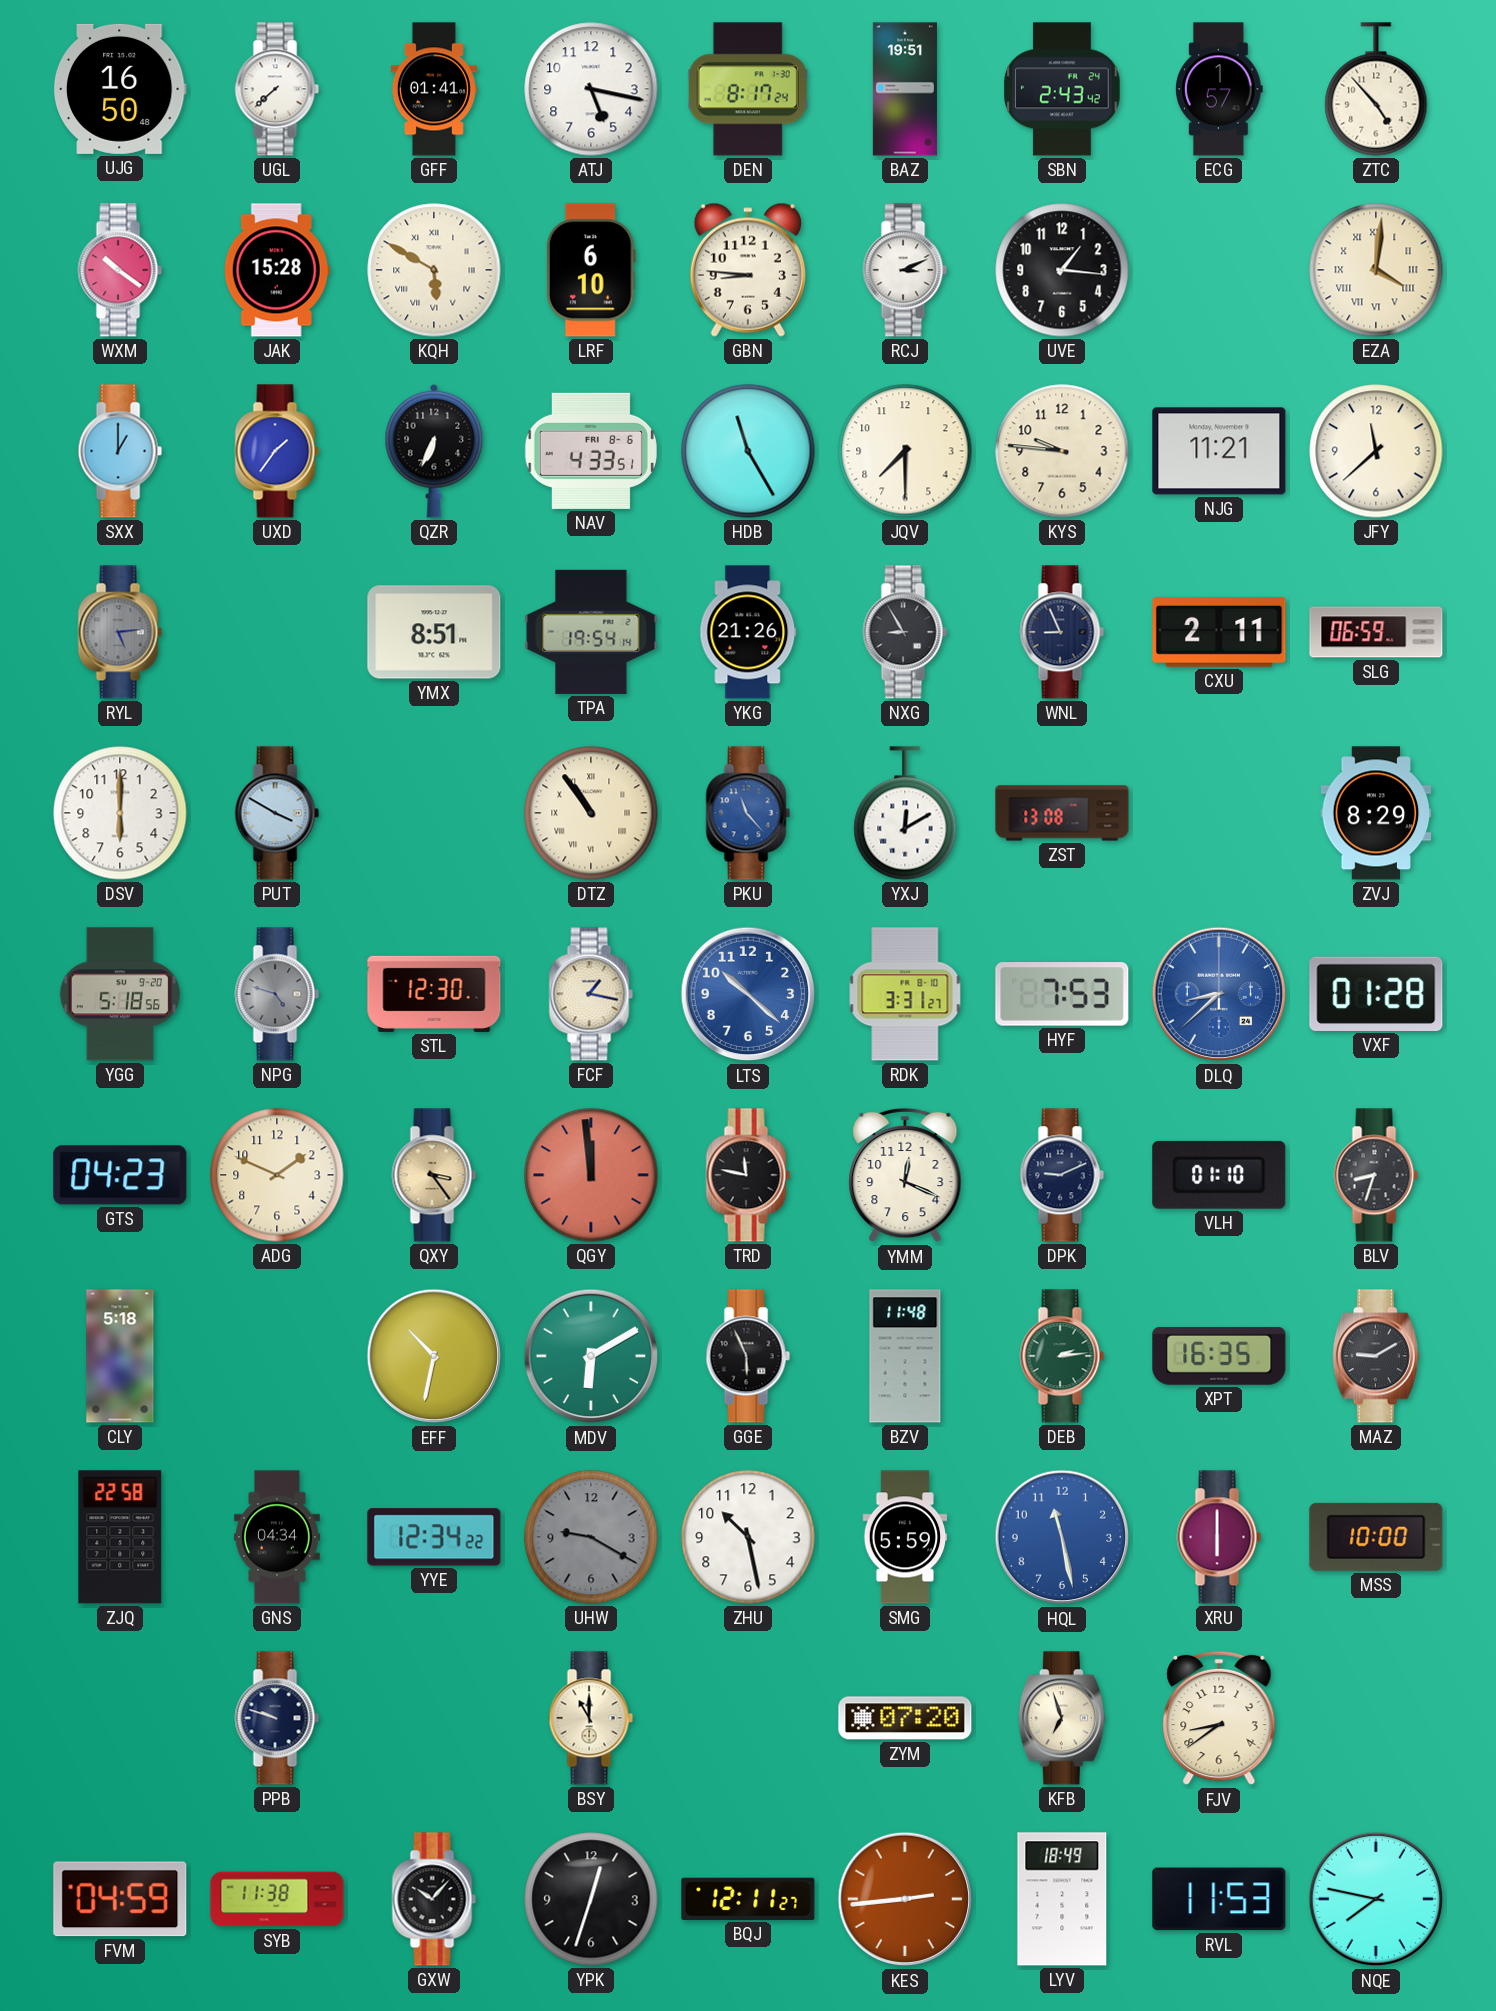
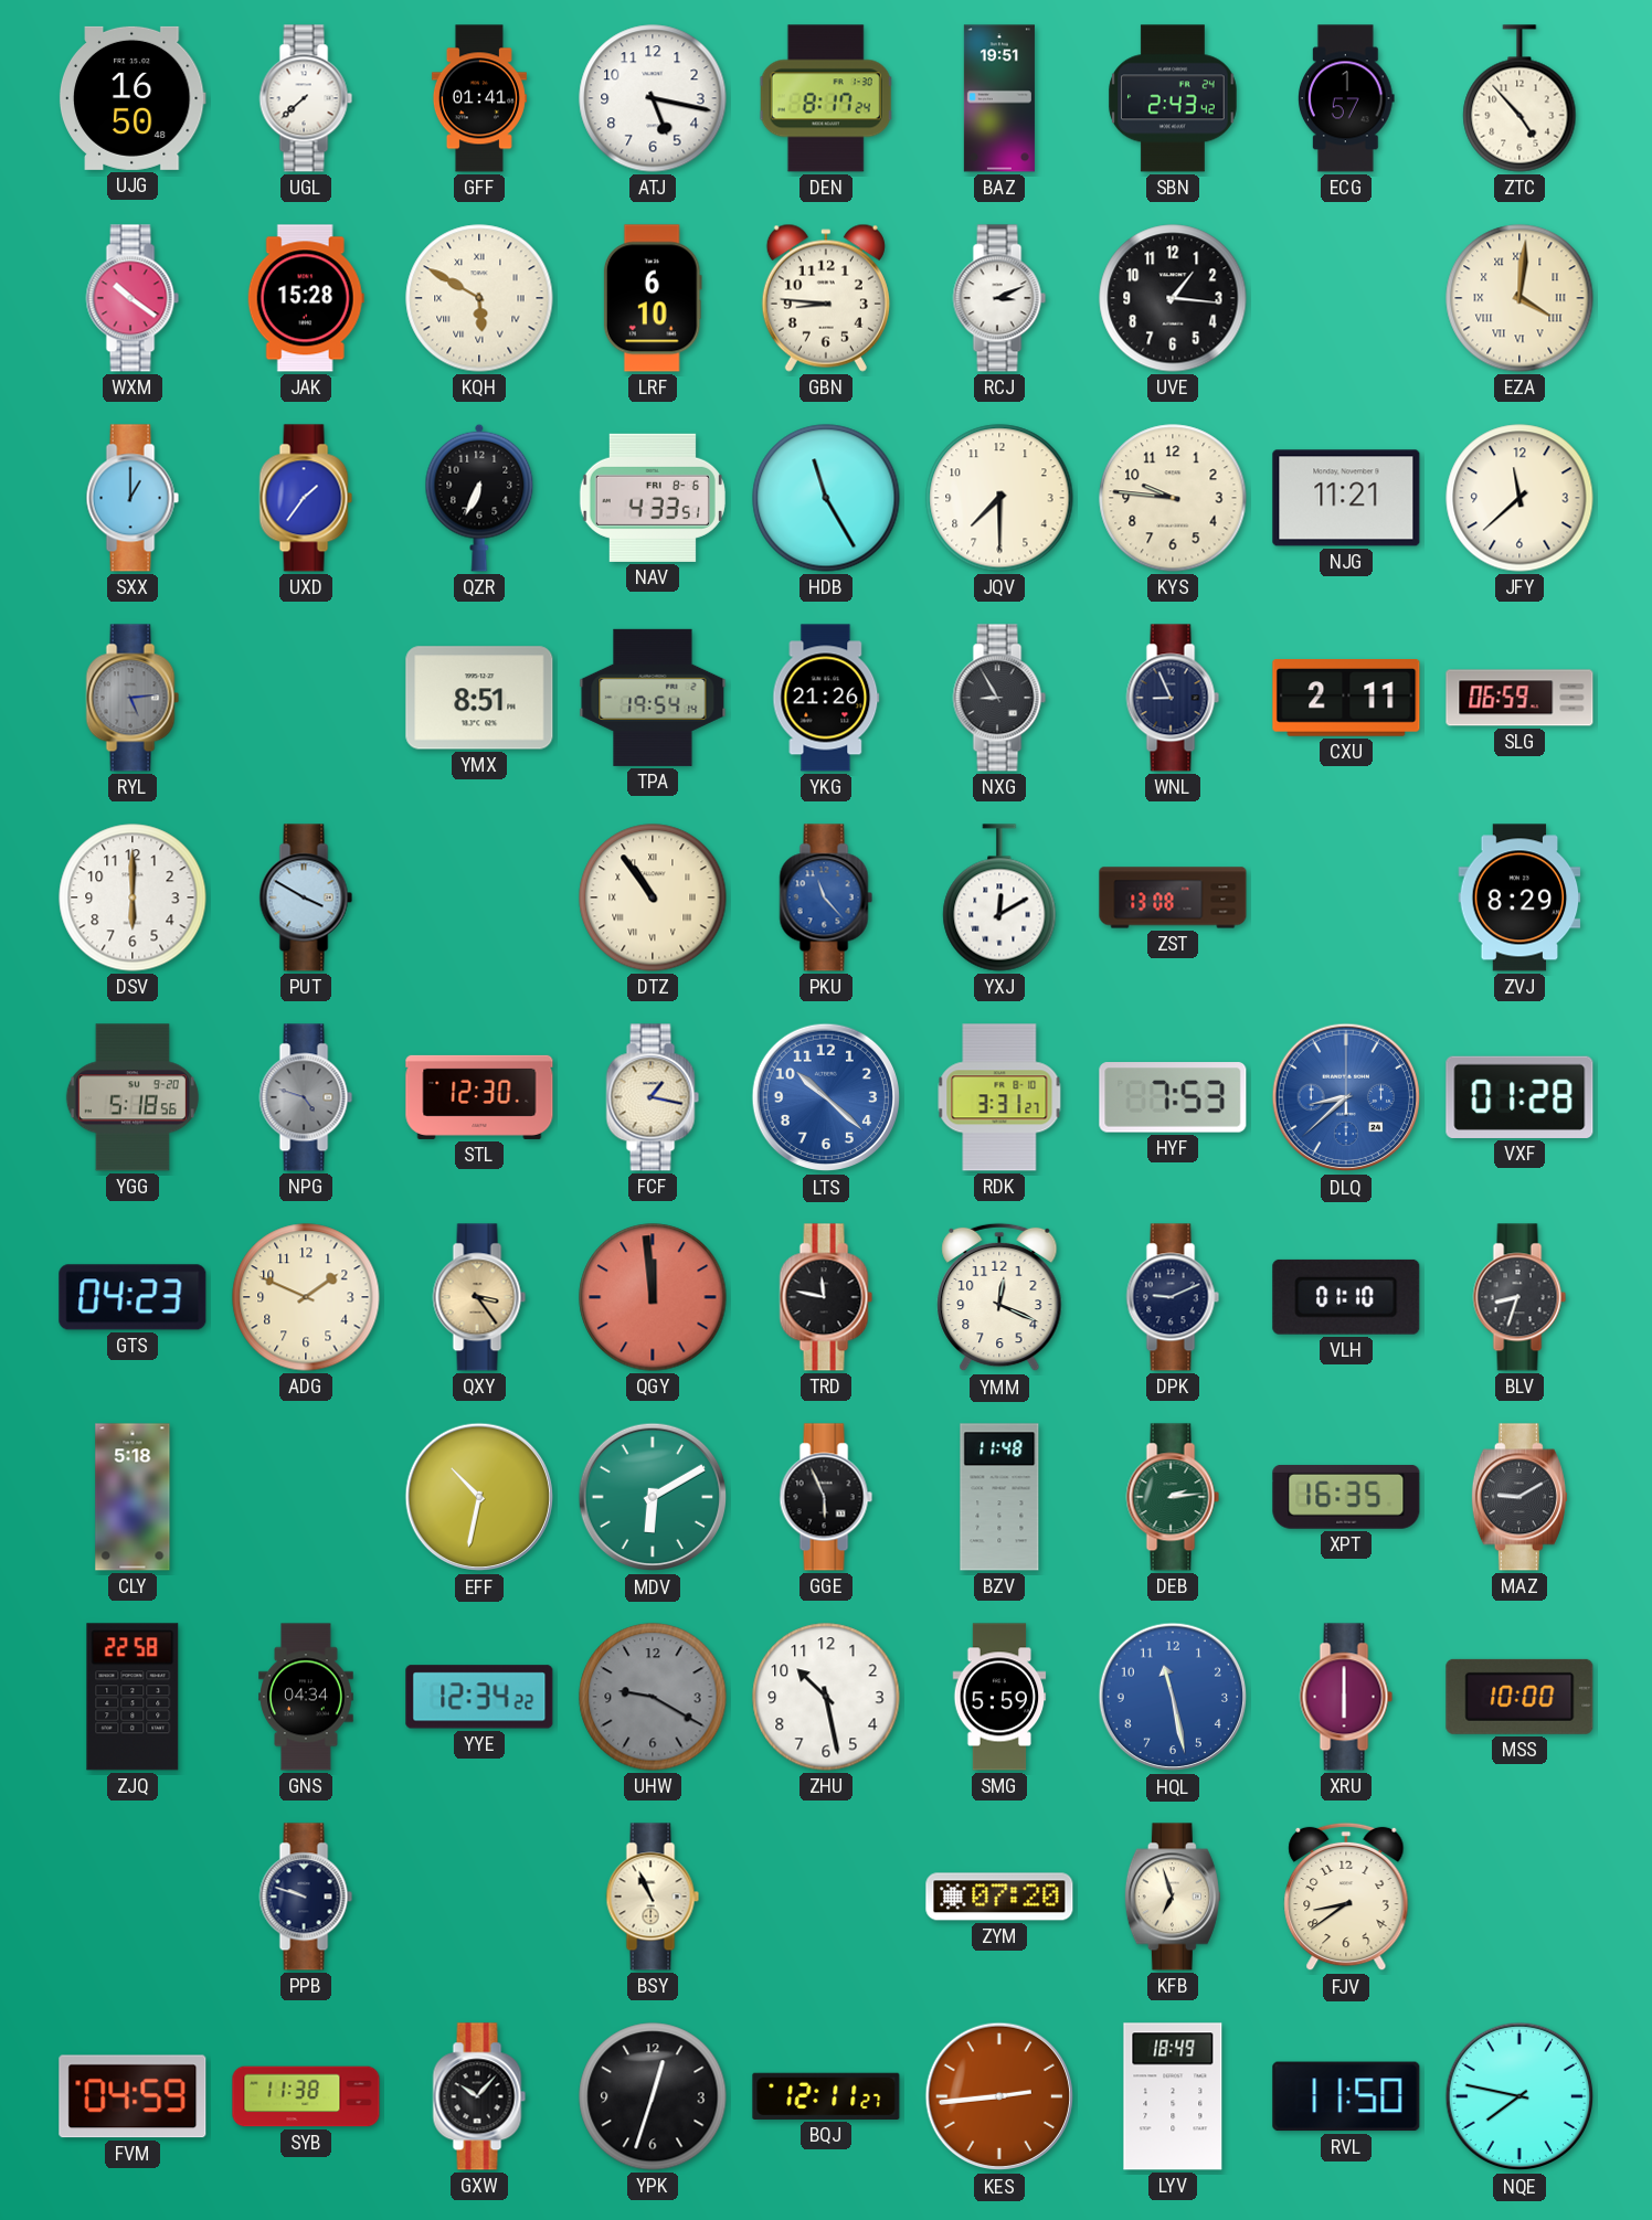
BSY: 11:00 -> 10:56 (653, 1897)
RVL: 11:53 -> 11:50 (1346, 2096)
